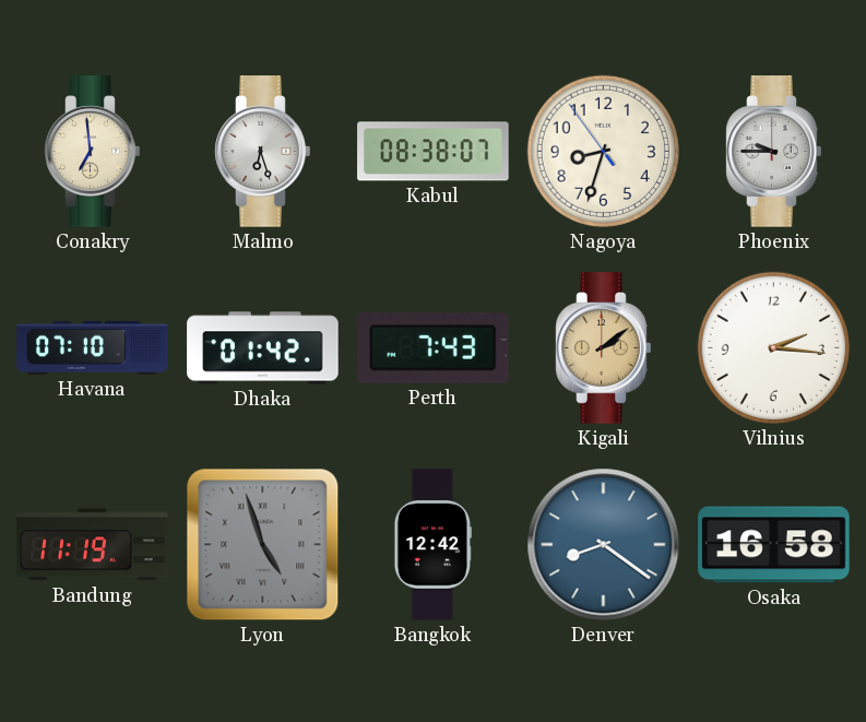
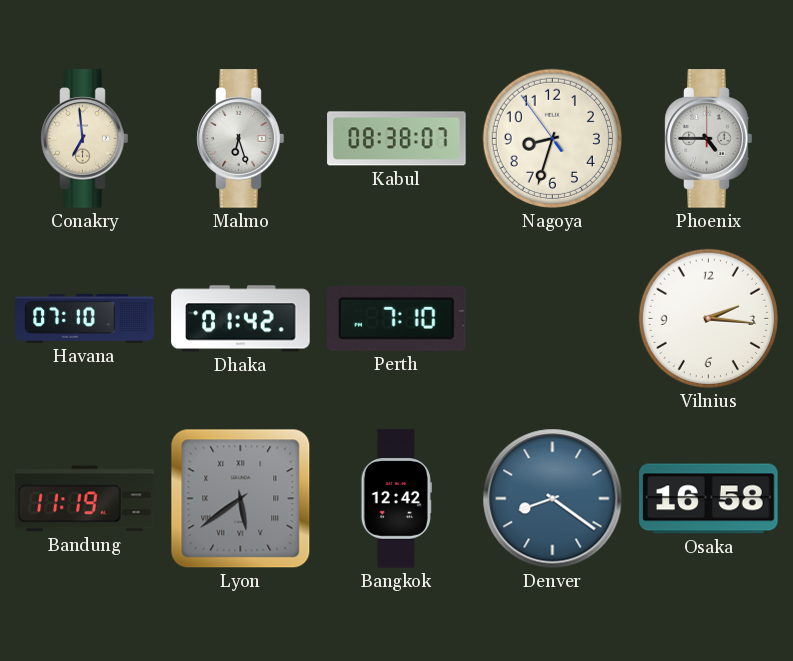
Phoenix: 9:45 -> 4:45 (709, 139)
Perth: 7:43 -> 7:10 (397, 318)
Kigali: 2:09 -> none (604, 348)
Lyon: 4:57 -> 5:39 (241, 499)
